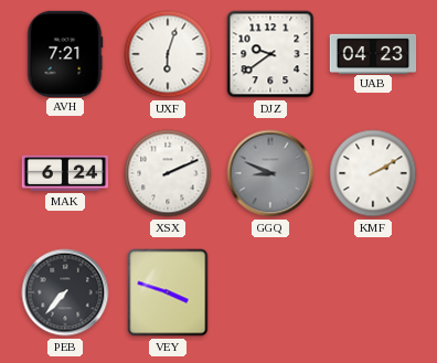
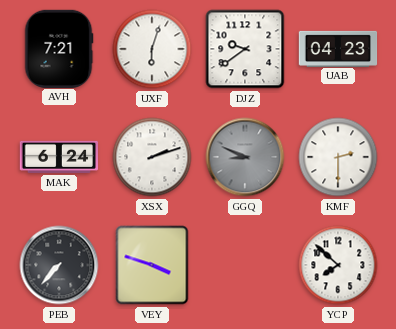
XSX: 2:11 -> 2:12 (152, 157)
KMF: 2:10 -> 2:30 (338, 157)
YCP: none -> 7:52 (338, 265)
